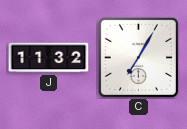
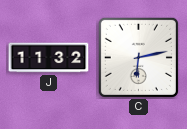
C: 7:05 -> 6:13 (138, 57)
